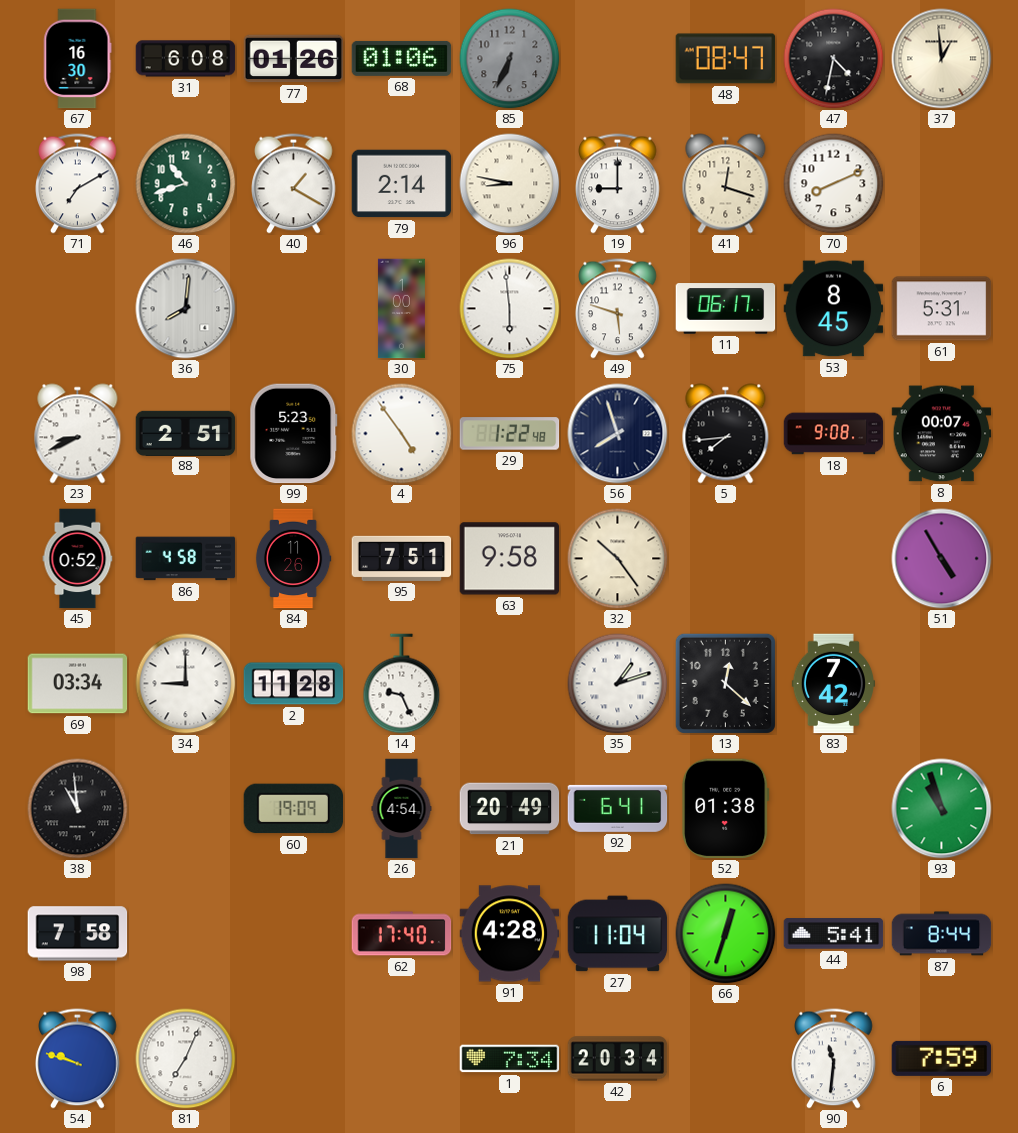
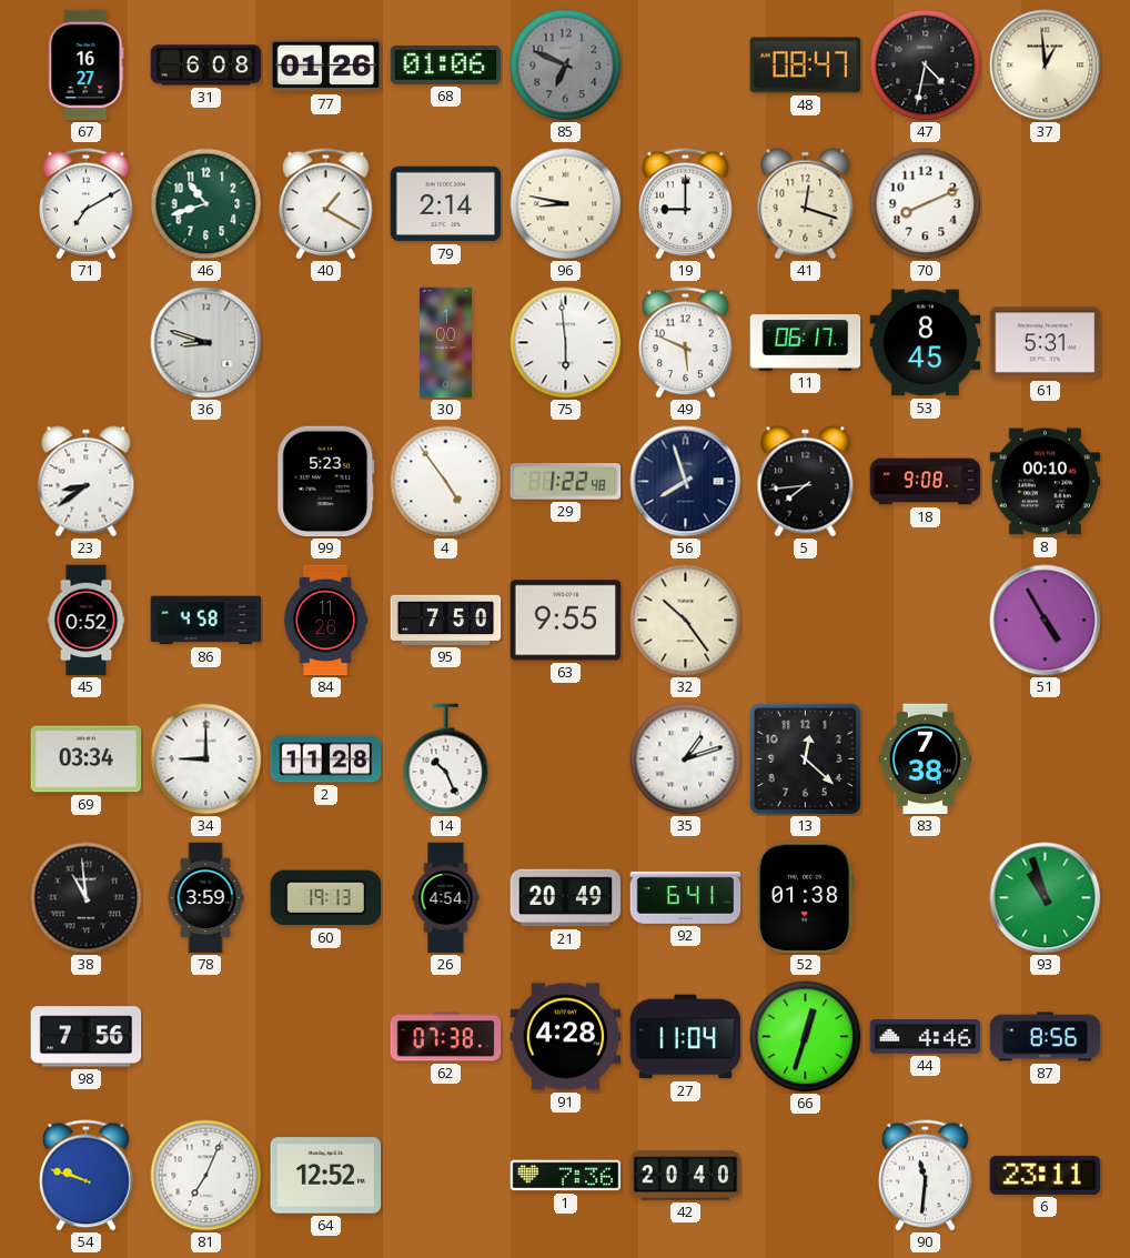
67: 16:30 -> 16:27 (85, 66)
85: 6:34 -> 6:49 (566, 66)
36: 8:01 -> 8:48 (206, 343)
49: 5:48 -> 5:49 (686, 343)
23: 8:41 -> 8:39 (87, 482)
88: 2:51 -> none (186, 433)
8: 00:07 -> 00:10 (1046, 482)
95: 7:51 -> 7:50 (446, 620)
63: 9:58 -> 9:55 (566, 621)
14: 9:26 -> 10:26 (446, 759)
83: 7:42 -> 7:38 (925, 759)
78: none -> 3:59 (205, 898)
60: 19:09 -> 19:13 (326, 898)
98: 7:58 -> 7:56 (87, 1037)
62: 17:40 -> 07:38 (446, 1037)
44: 5:41 -> 4:46 (926, 1037)
87: 8:44 -> 8:56 (1046, 1037)
64: none -> 12:52 (326, 1176)
1: 7:34 -> 7:36 (566, 1176)
42: 20:34 -> 20:40 (686, 1176)
6: 7:59 -> 23:11 (1046, 1175)
